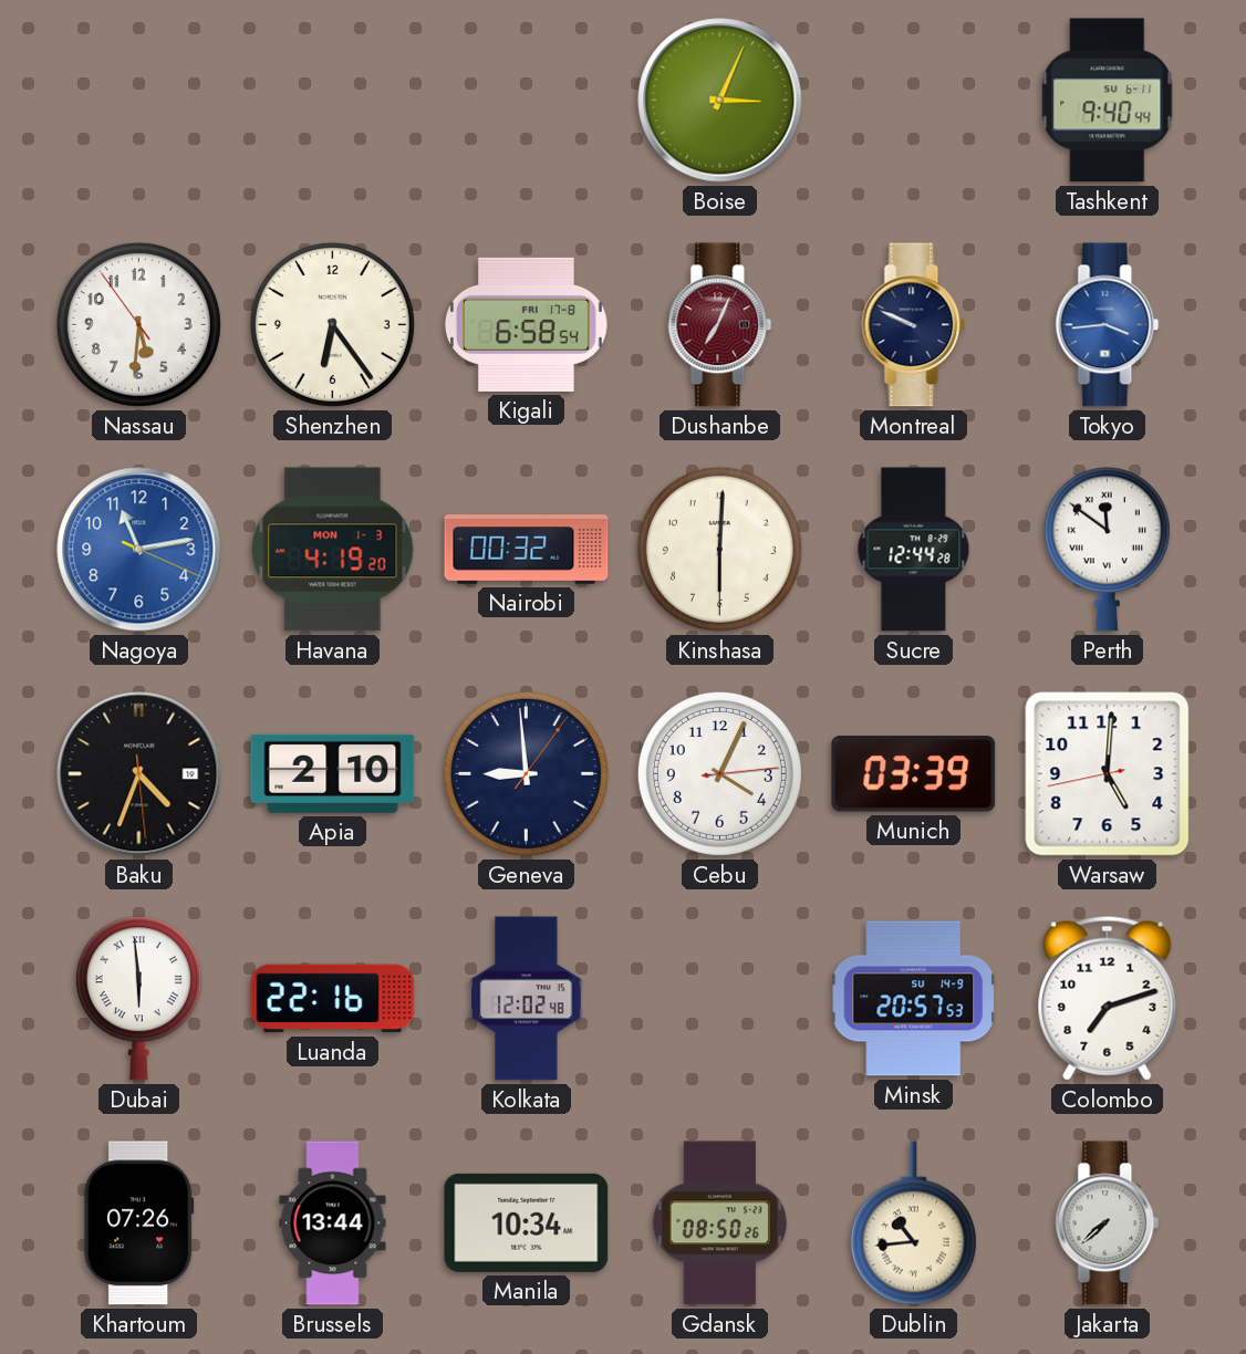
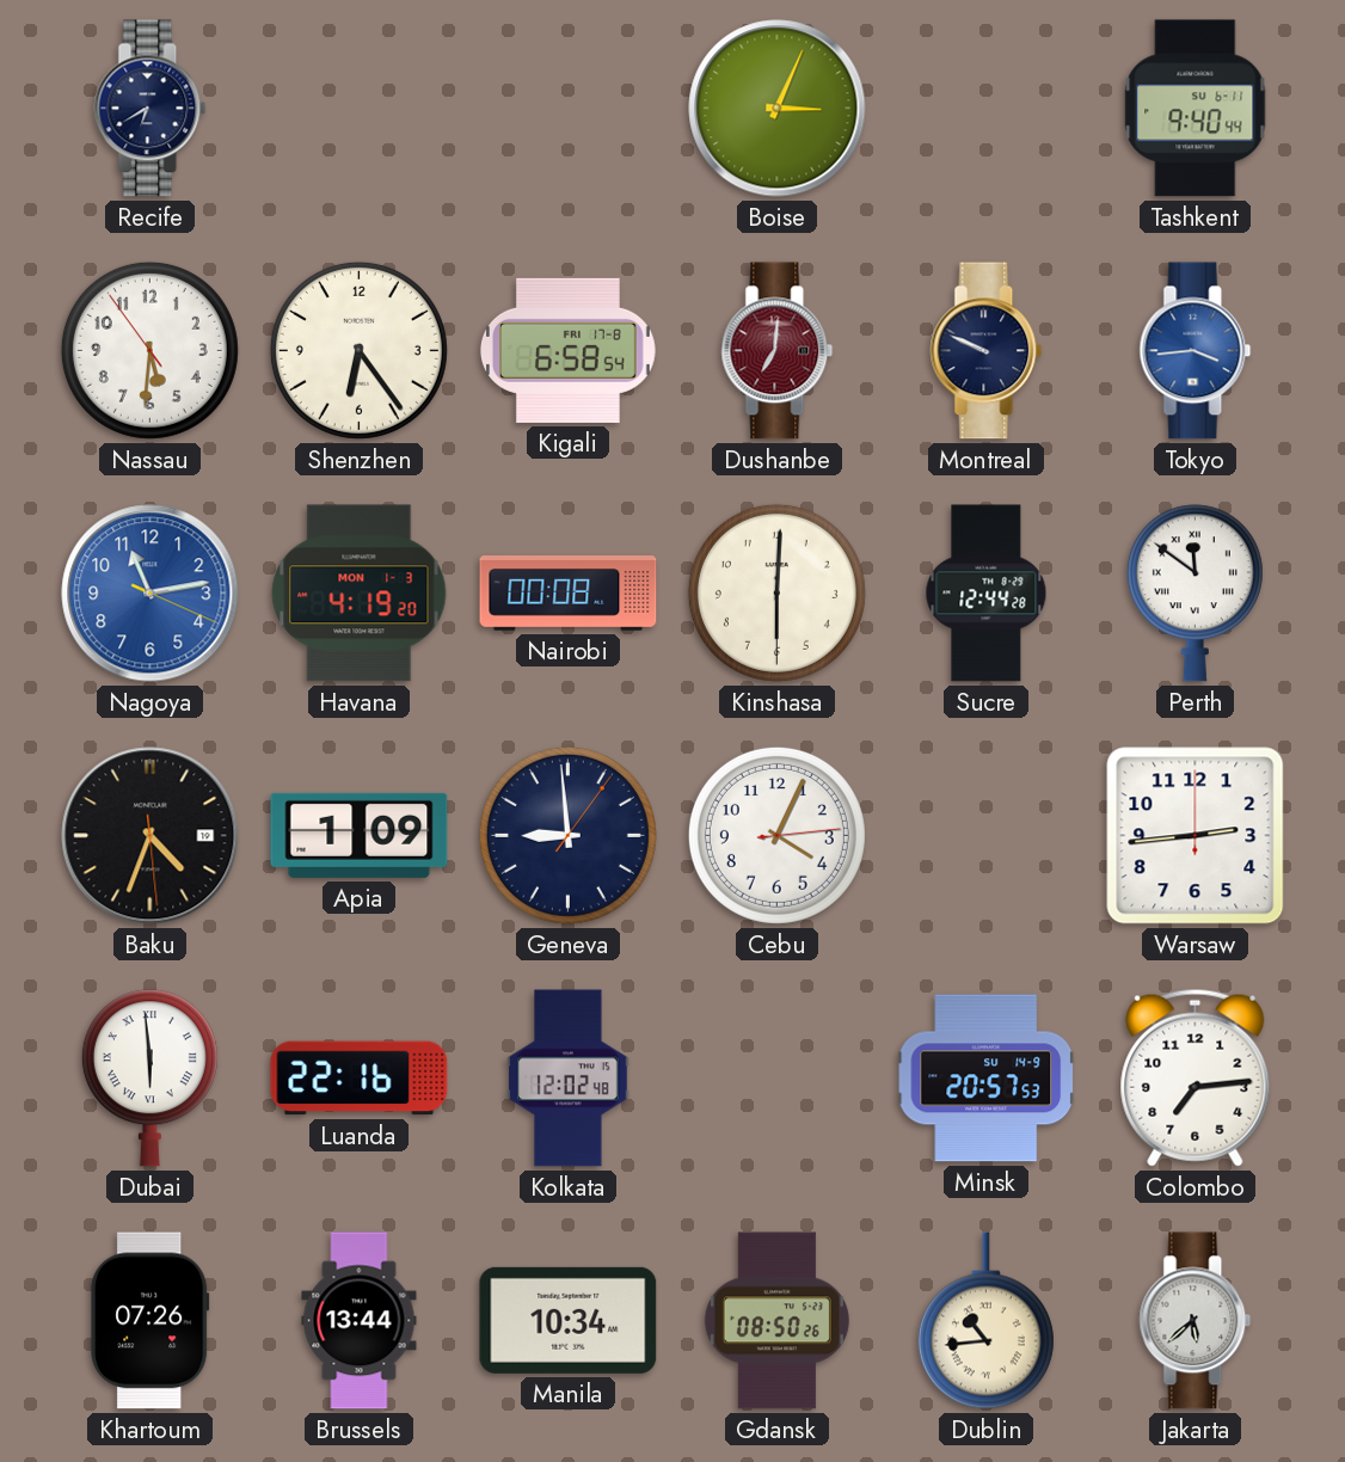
Recife: none -> 6:40 (151, 109)
Dushanbe: 7:04 -> 7:01 (778, 351)
Nairobi: 00:32 -> 00:08 (569, 594)
Apia: 2:10 -> 1:09 (360, 835)
Munich: 03:39 -> none (914, 774)
Warsaw: 5:00 -> 2:44 (1196, 836)
Colombo: 7:12 -> 7:14 (1196, 1077)
Jakarta: 7:38 -> 5:38 (1196, 1321)
